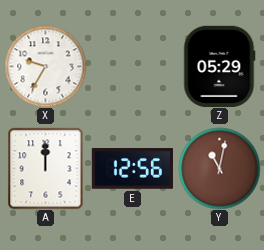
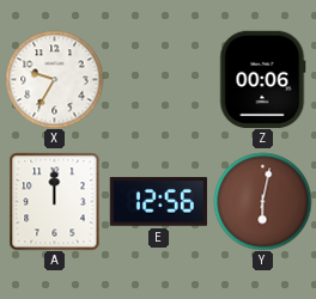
Z: 05:29 -> 00:06 (263, 79)
Y: 11:02 -> 6:02 (262, 201)
